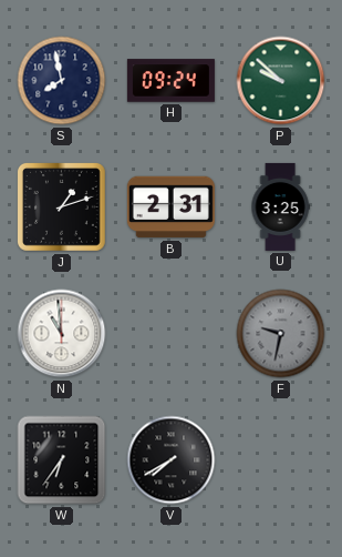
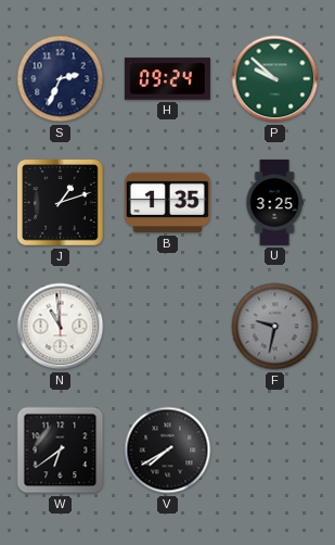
S: 7:58 -> 2:34 (61, 79)
B: 2:31 -> 1:35 (167, 203)
W: 6:36 -> 6:39 (61, 451)
